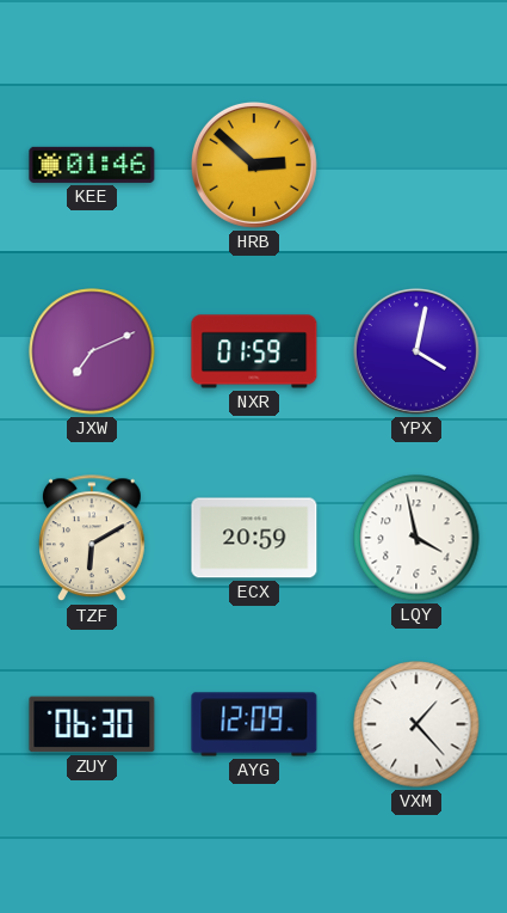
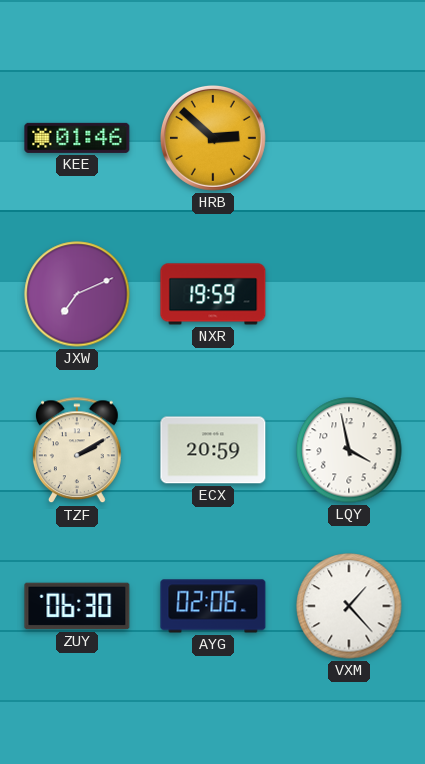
NXR: 01:59 -> 19:59 (213, 294)
YPX: 4:02 -> none (416, 351)
TZF: 6:10 -> 2:10 (77, 451)
AYG: 12:09 -> 02:06 (213, 606)
